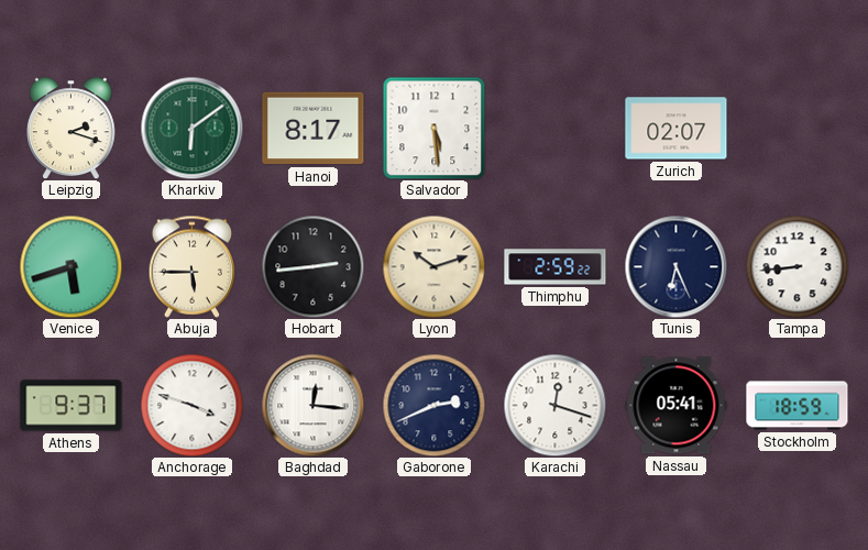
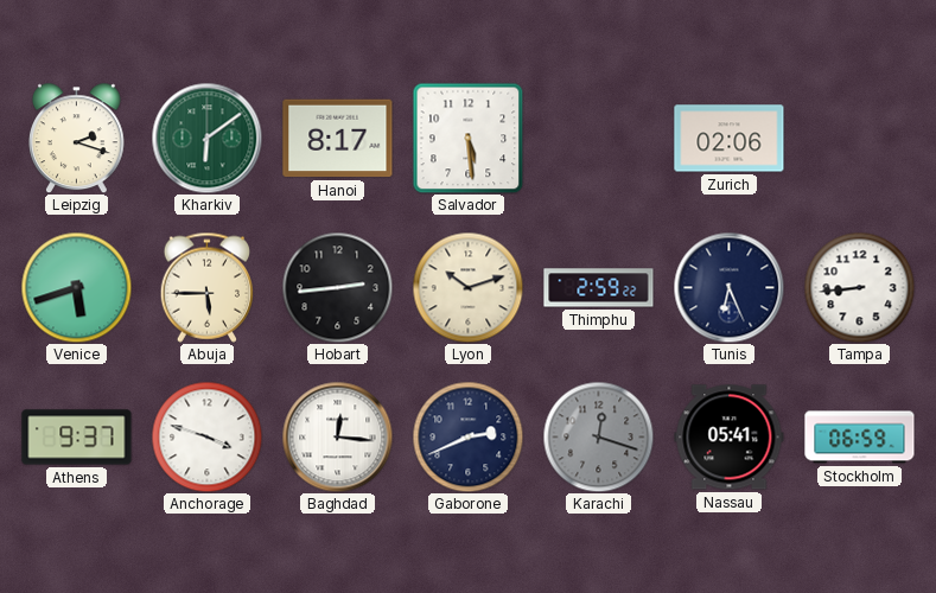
Zurich: 02:07 -> 02:06 (730, 139)
Karachi dial: white -> grey (598, 436)
Stockholm: 18:59 -> 06:59 (860, 438)
